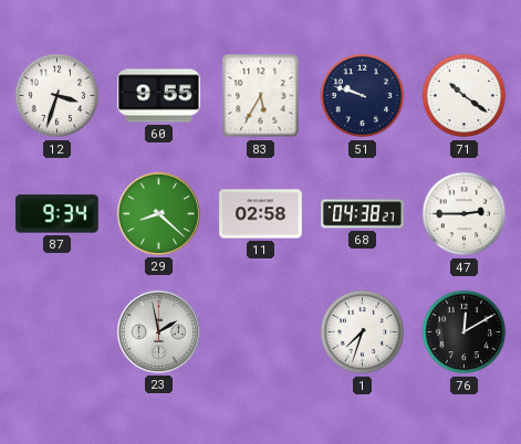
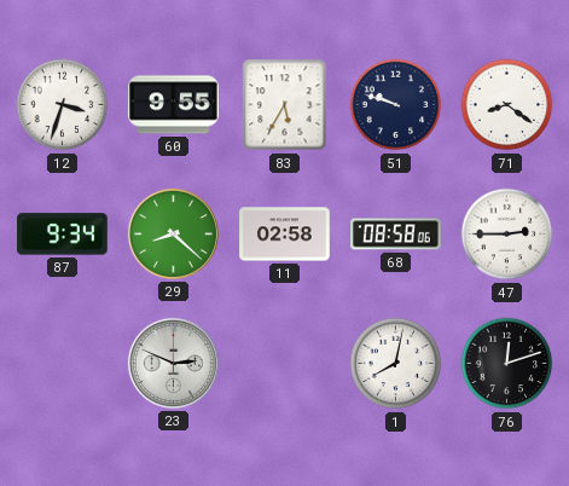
71: 10:21 -> 8:21 (507, 105)
68: 04:38 -> 08:58 (396, 235)
23: 1:58 -> 2:49 (173, 363)
1: 7:33 -> 8:02 (396, 364)
76: 12:10 -> 12:12 (507, 364)
